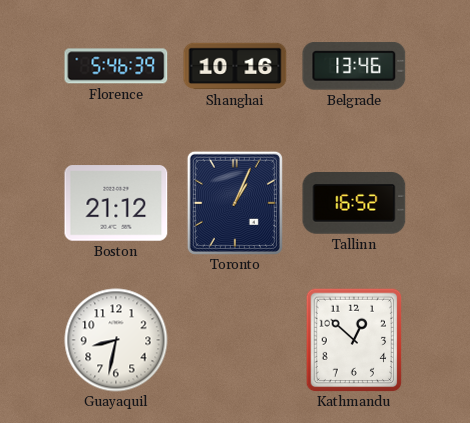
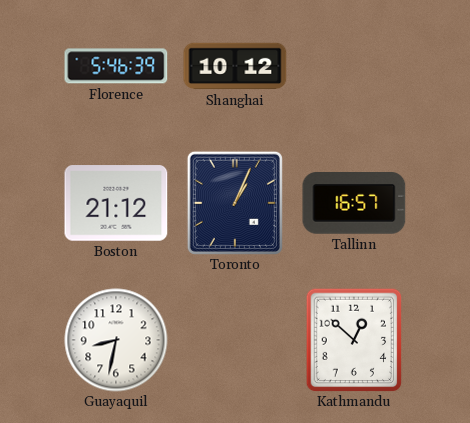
Shanghai: 10:16 -> 10:12 (235, 66)
Belgrade: 13:46 -> none (354, 67)
Tallinn: 16:52 -> 16:57 (354, 203)
